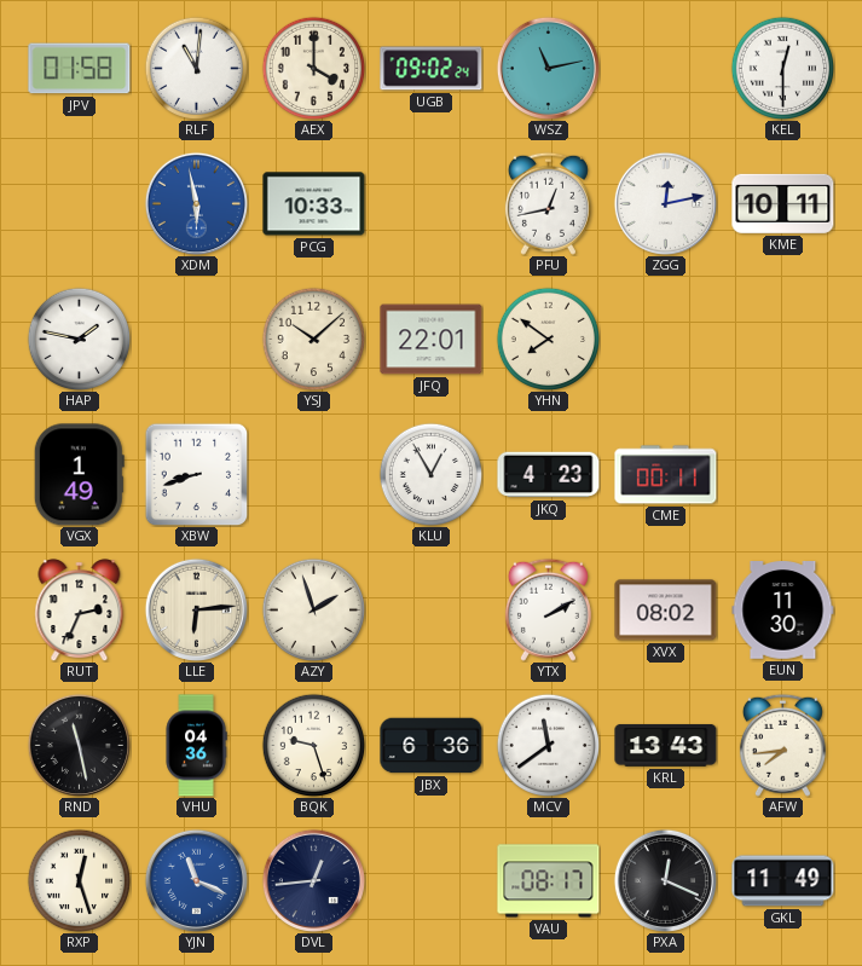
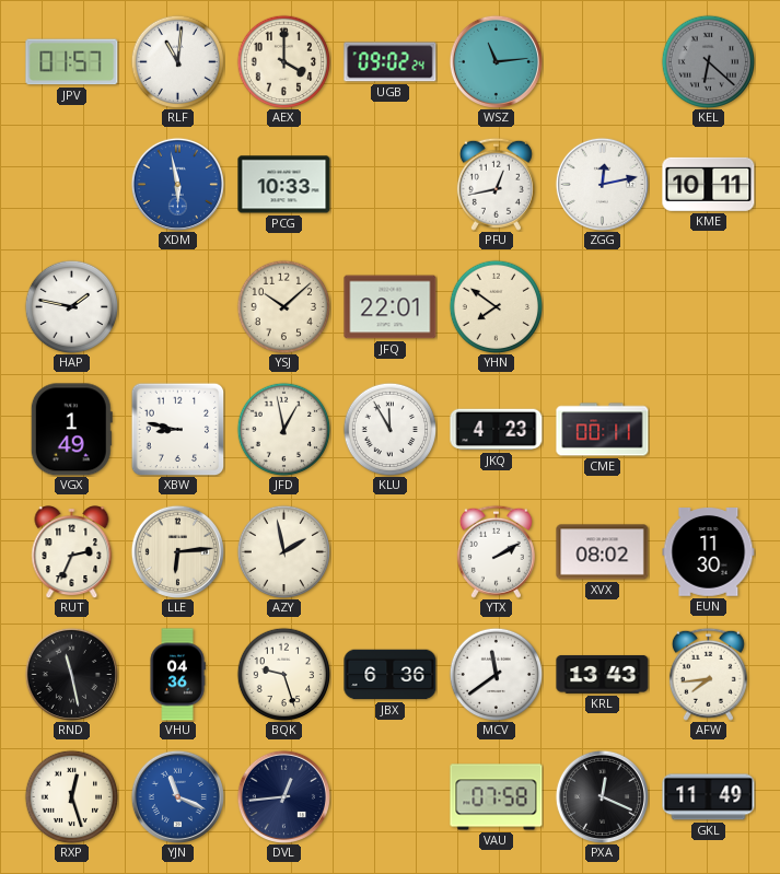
JPV: 01:58 -> 01:57 (72, 62)
WSZ: 11:13 -> 11:14 (496, 61)
KEL: 12:30 -> 6:22 (708, 61)
KEL dial: white -> grey (708, 61)
XBW: 8:42 -> 8:47 (177, 429)
JFD: none -> 12:58 (283, 429)
KLU: 12:55 -> 11:55 (389, 429)
AZY: 1:57 -> 1:58 (283, 551)
VAU: 08:17 -> 07:58 (497, 797)
